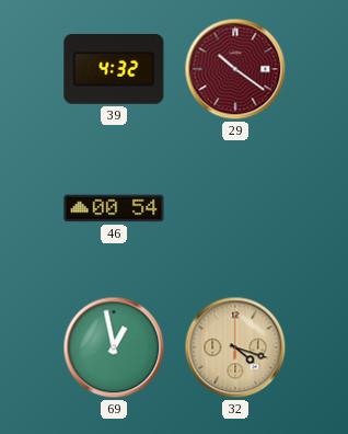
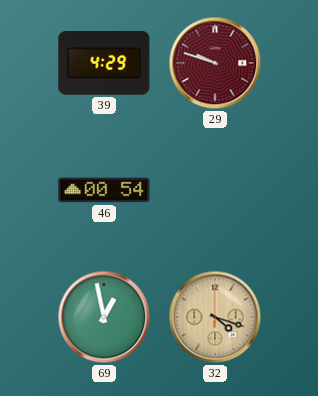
39: 4:32 -> 4:29 (104, 63)
29: 10:21 -> 9:48 (215, 63)
